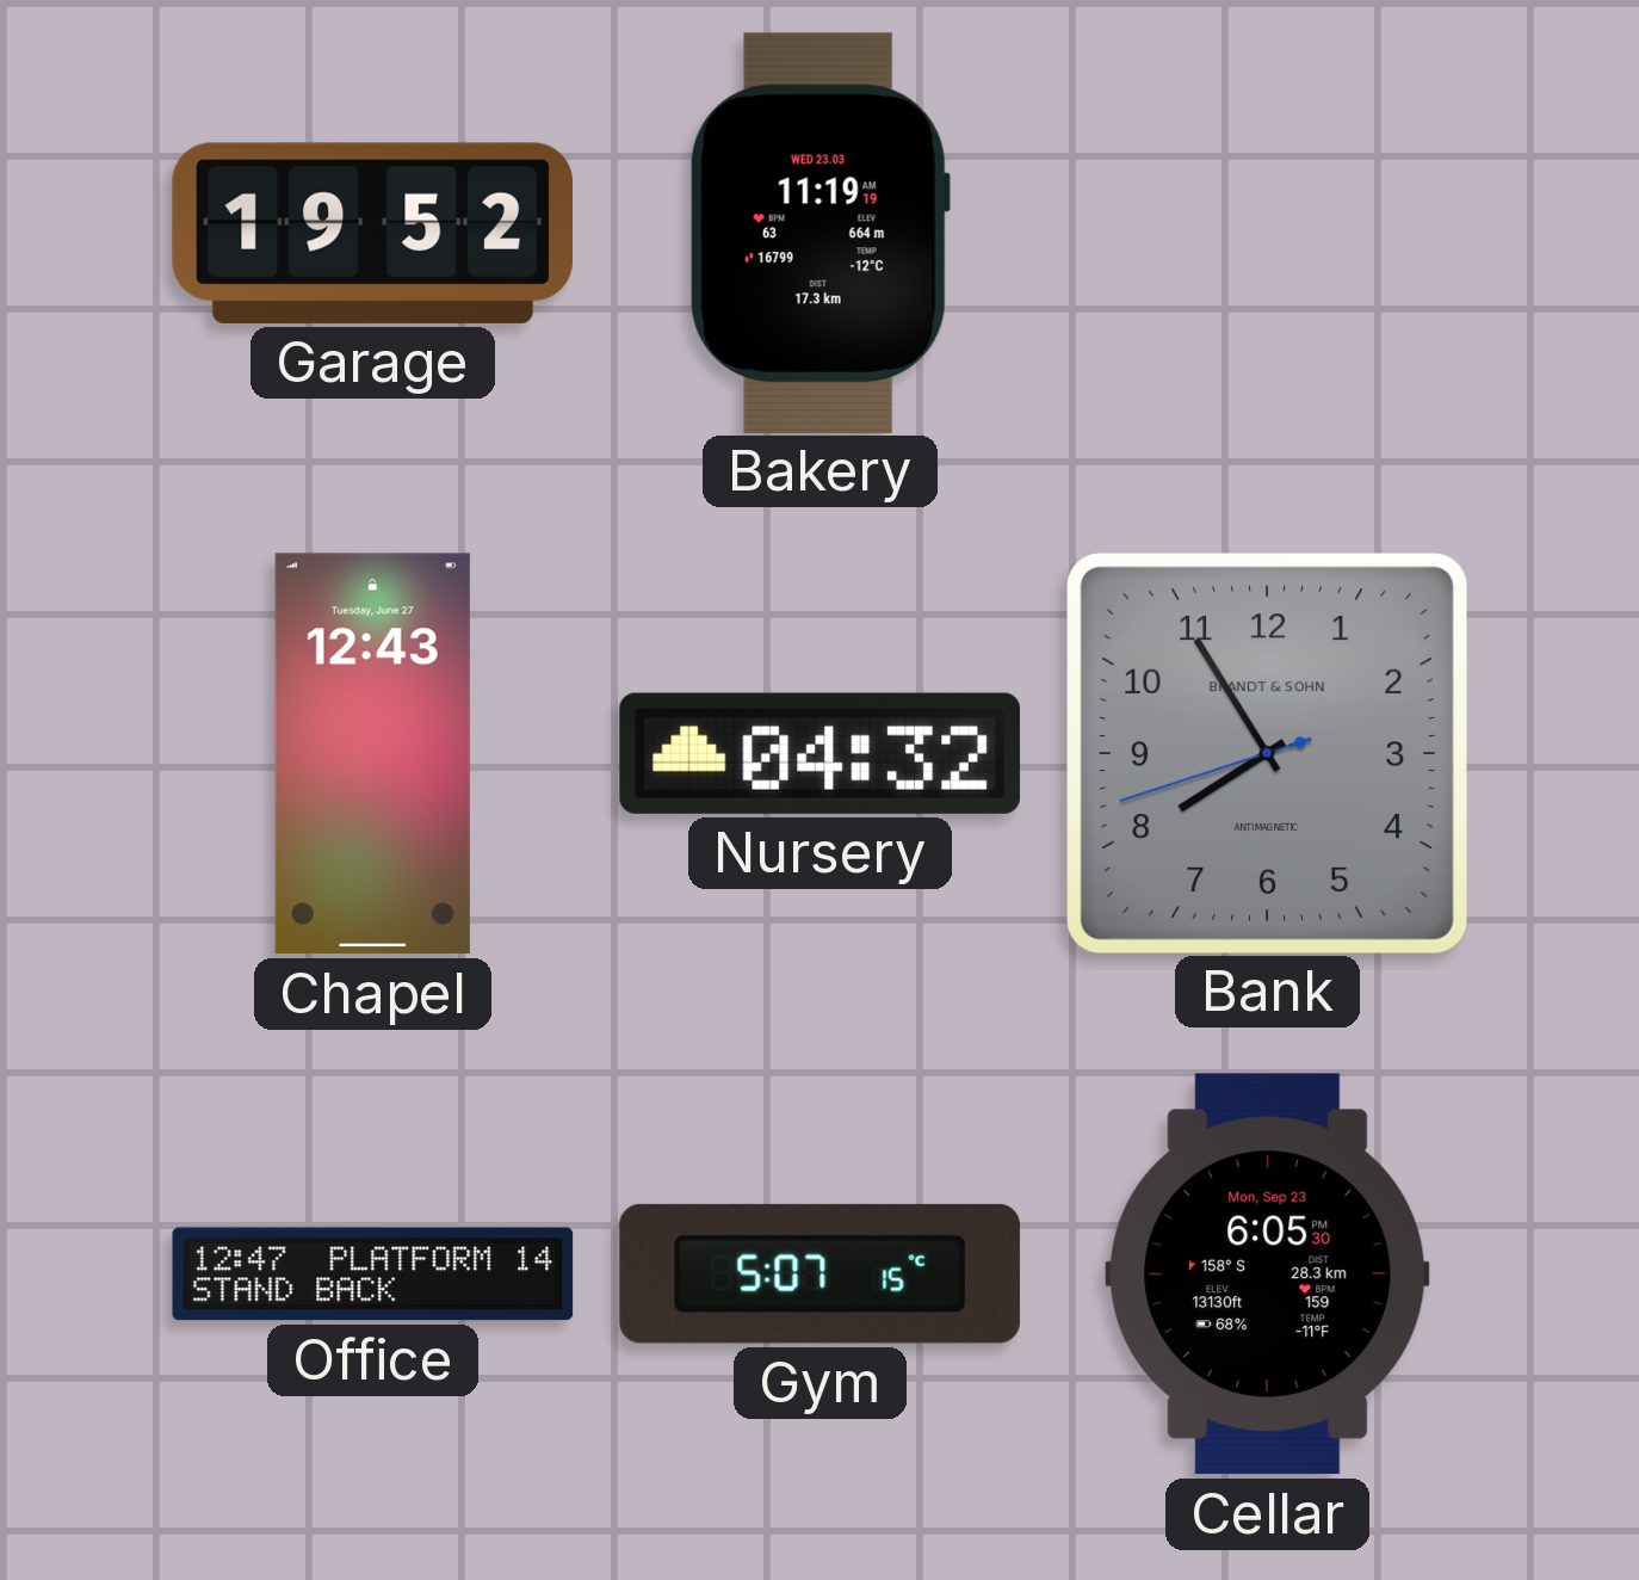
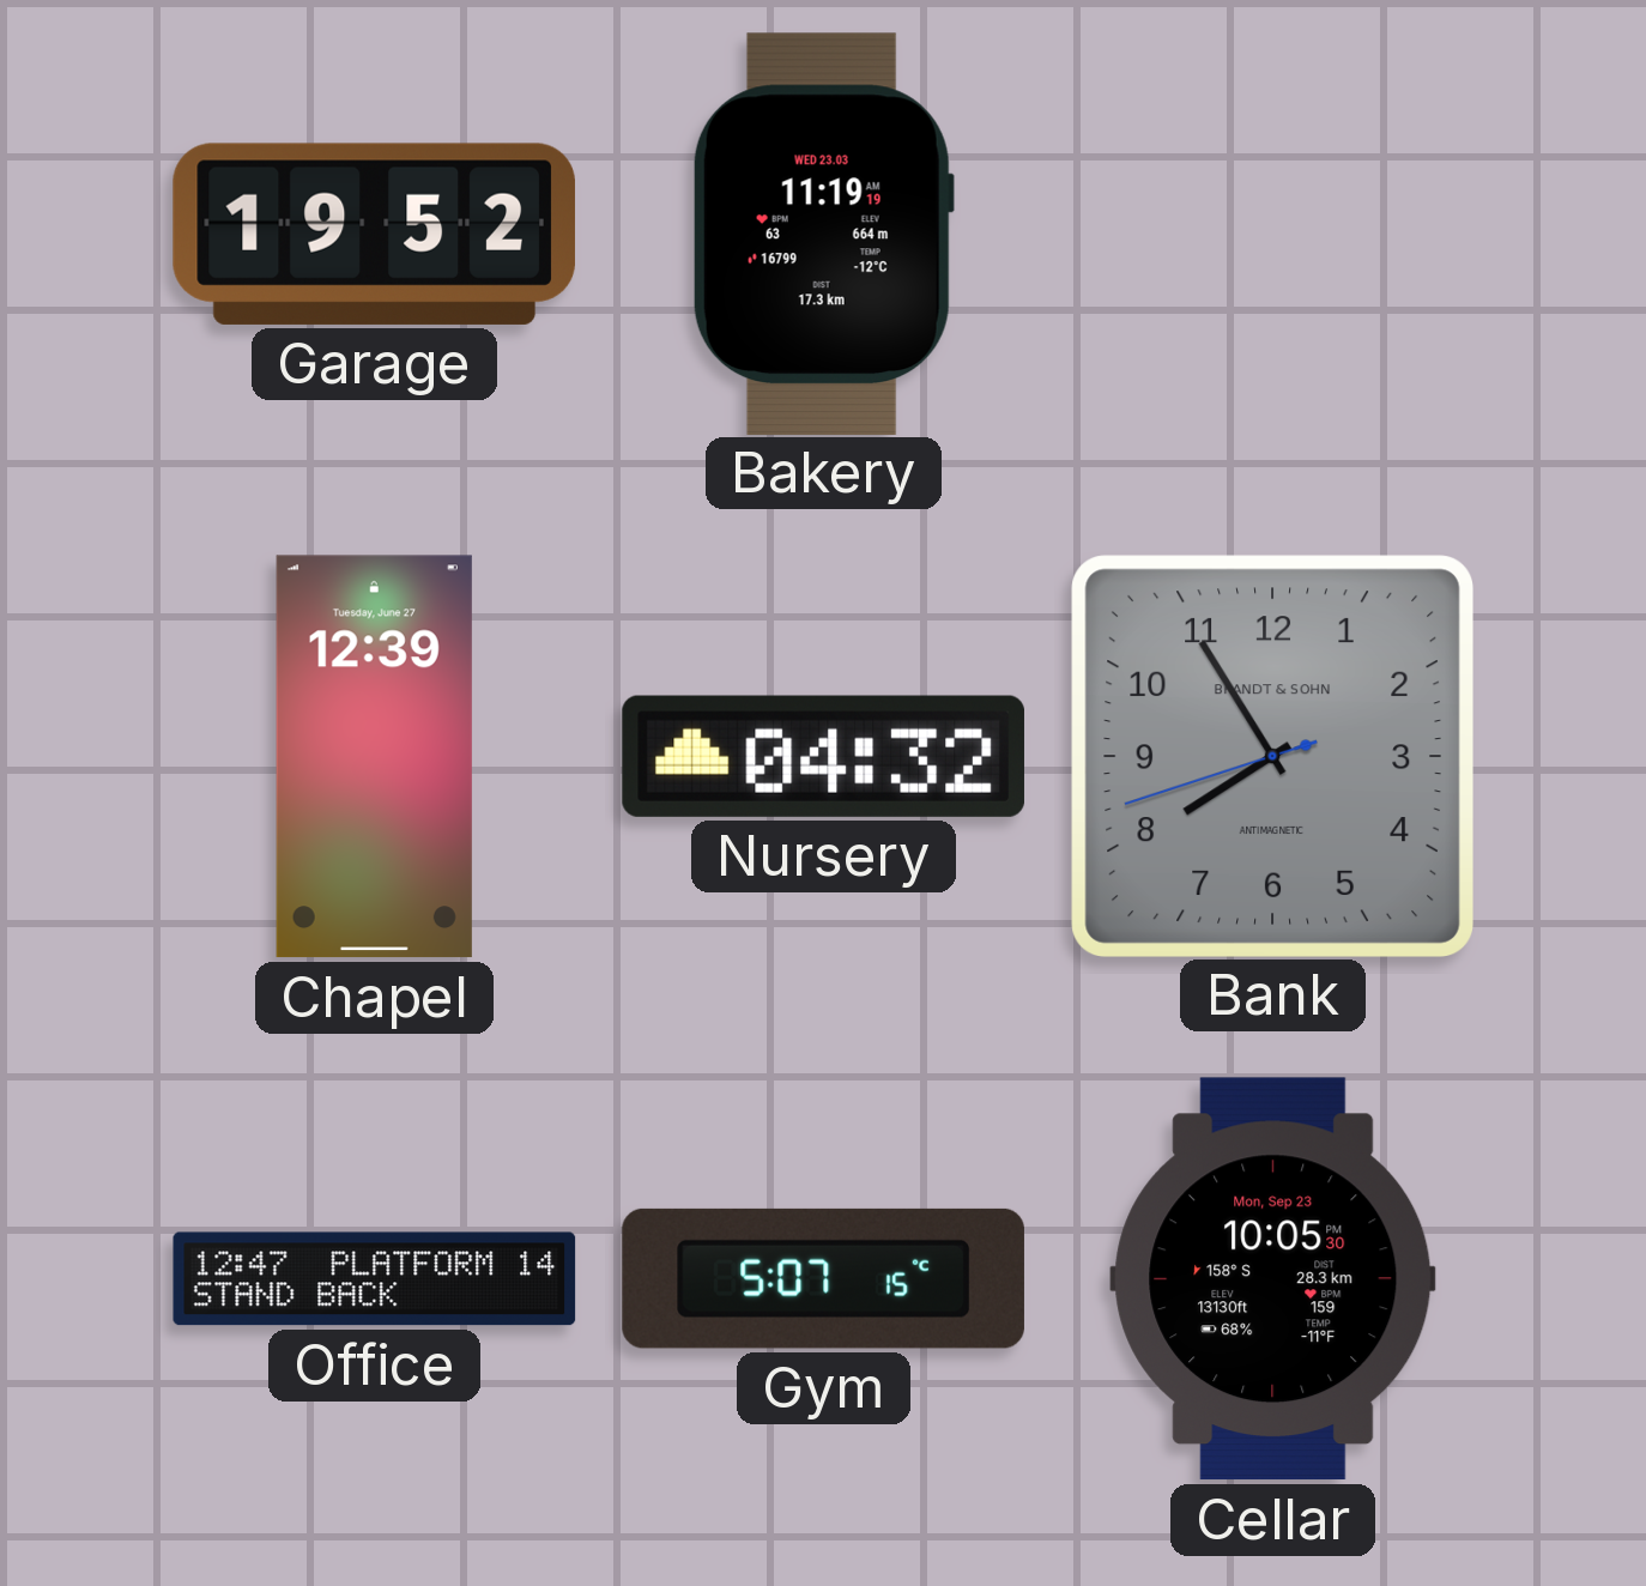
Chapel: 12:43 -> 12:39 (374, 757)
Cellar: 6:05 -> 10:05 (1273, 1279)
